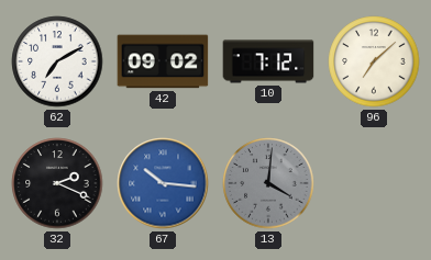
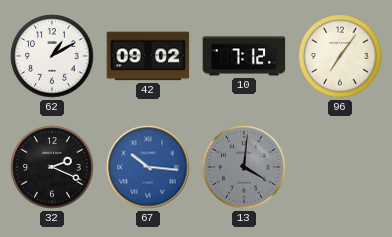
62: 7:10 -> 1:10 (52, 56)
96: 7:08 -> 7:06 (340, 56)
